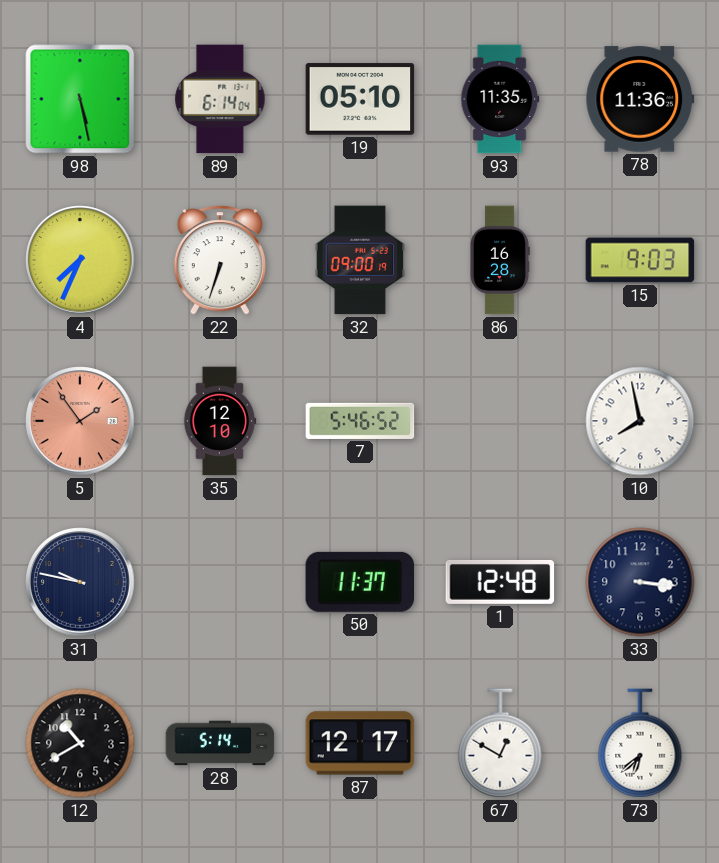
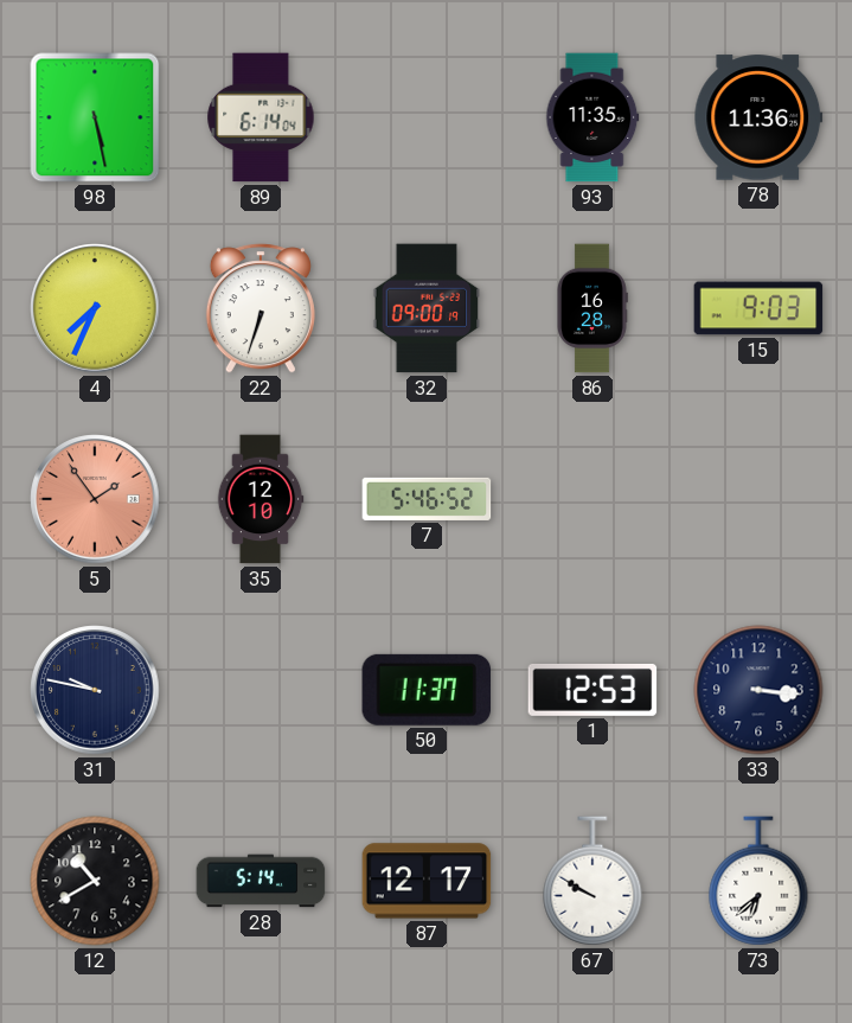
19: 05:10 -> none (360, 99)
10: 7:58 -> none (640, 421)
1: 12:48 -> 12:53 (592, 690)
67: 12:50 -> 9:50 (592, 881)
